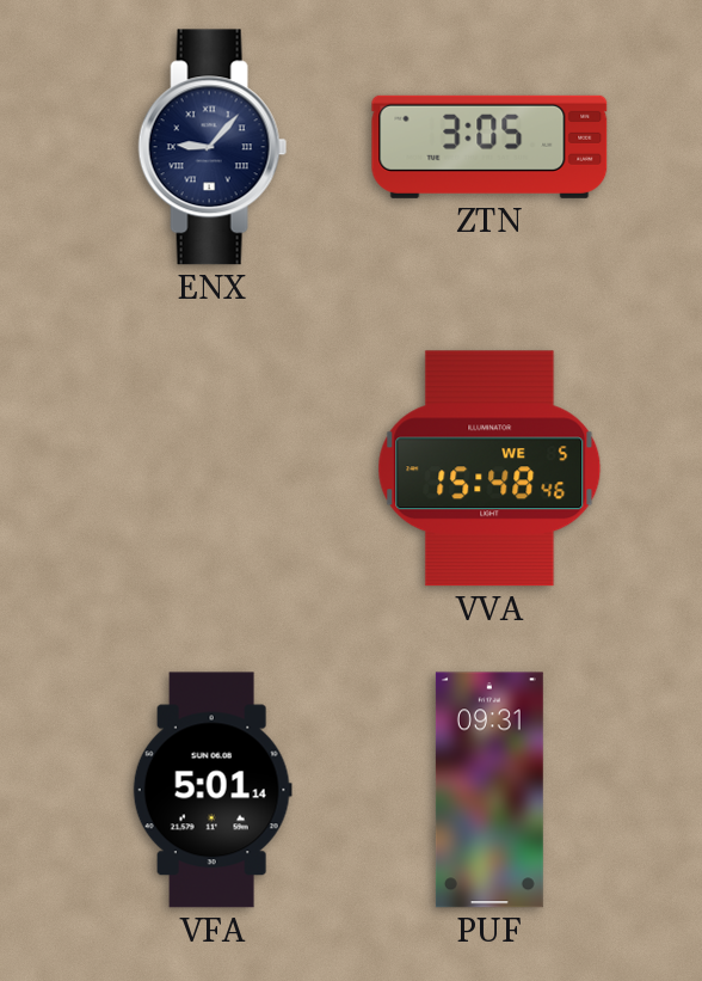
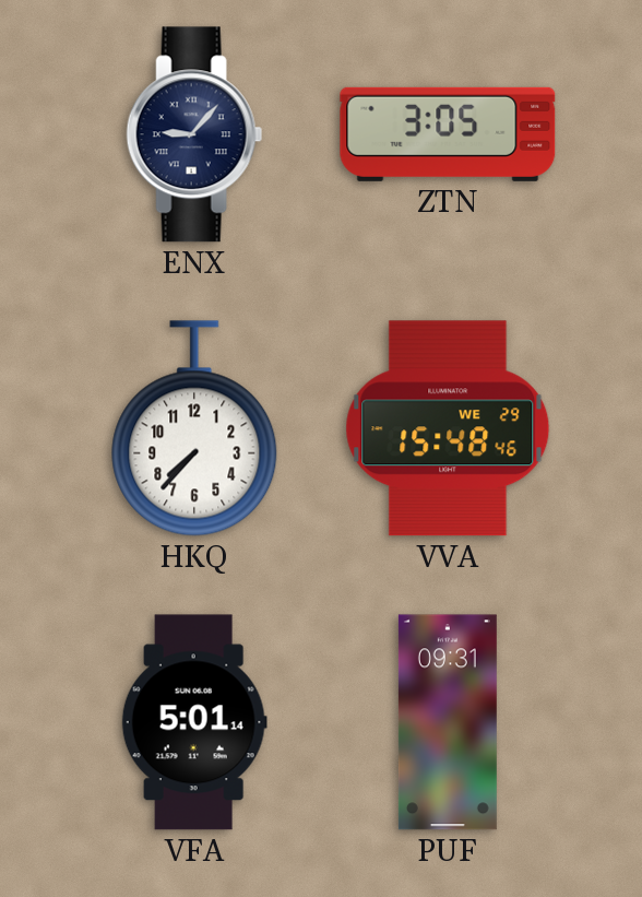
HKQ: none -> 7:37 (194, 428)
VVA date: WE 5 -> WE 29 (448, 428)
